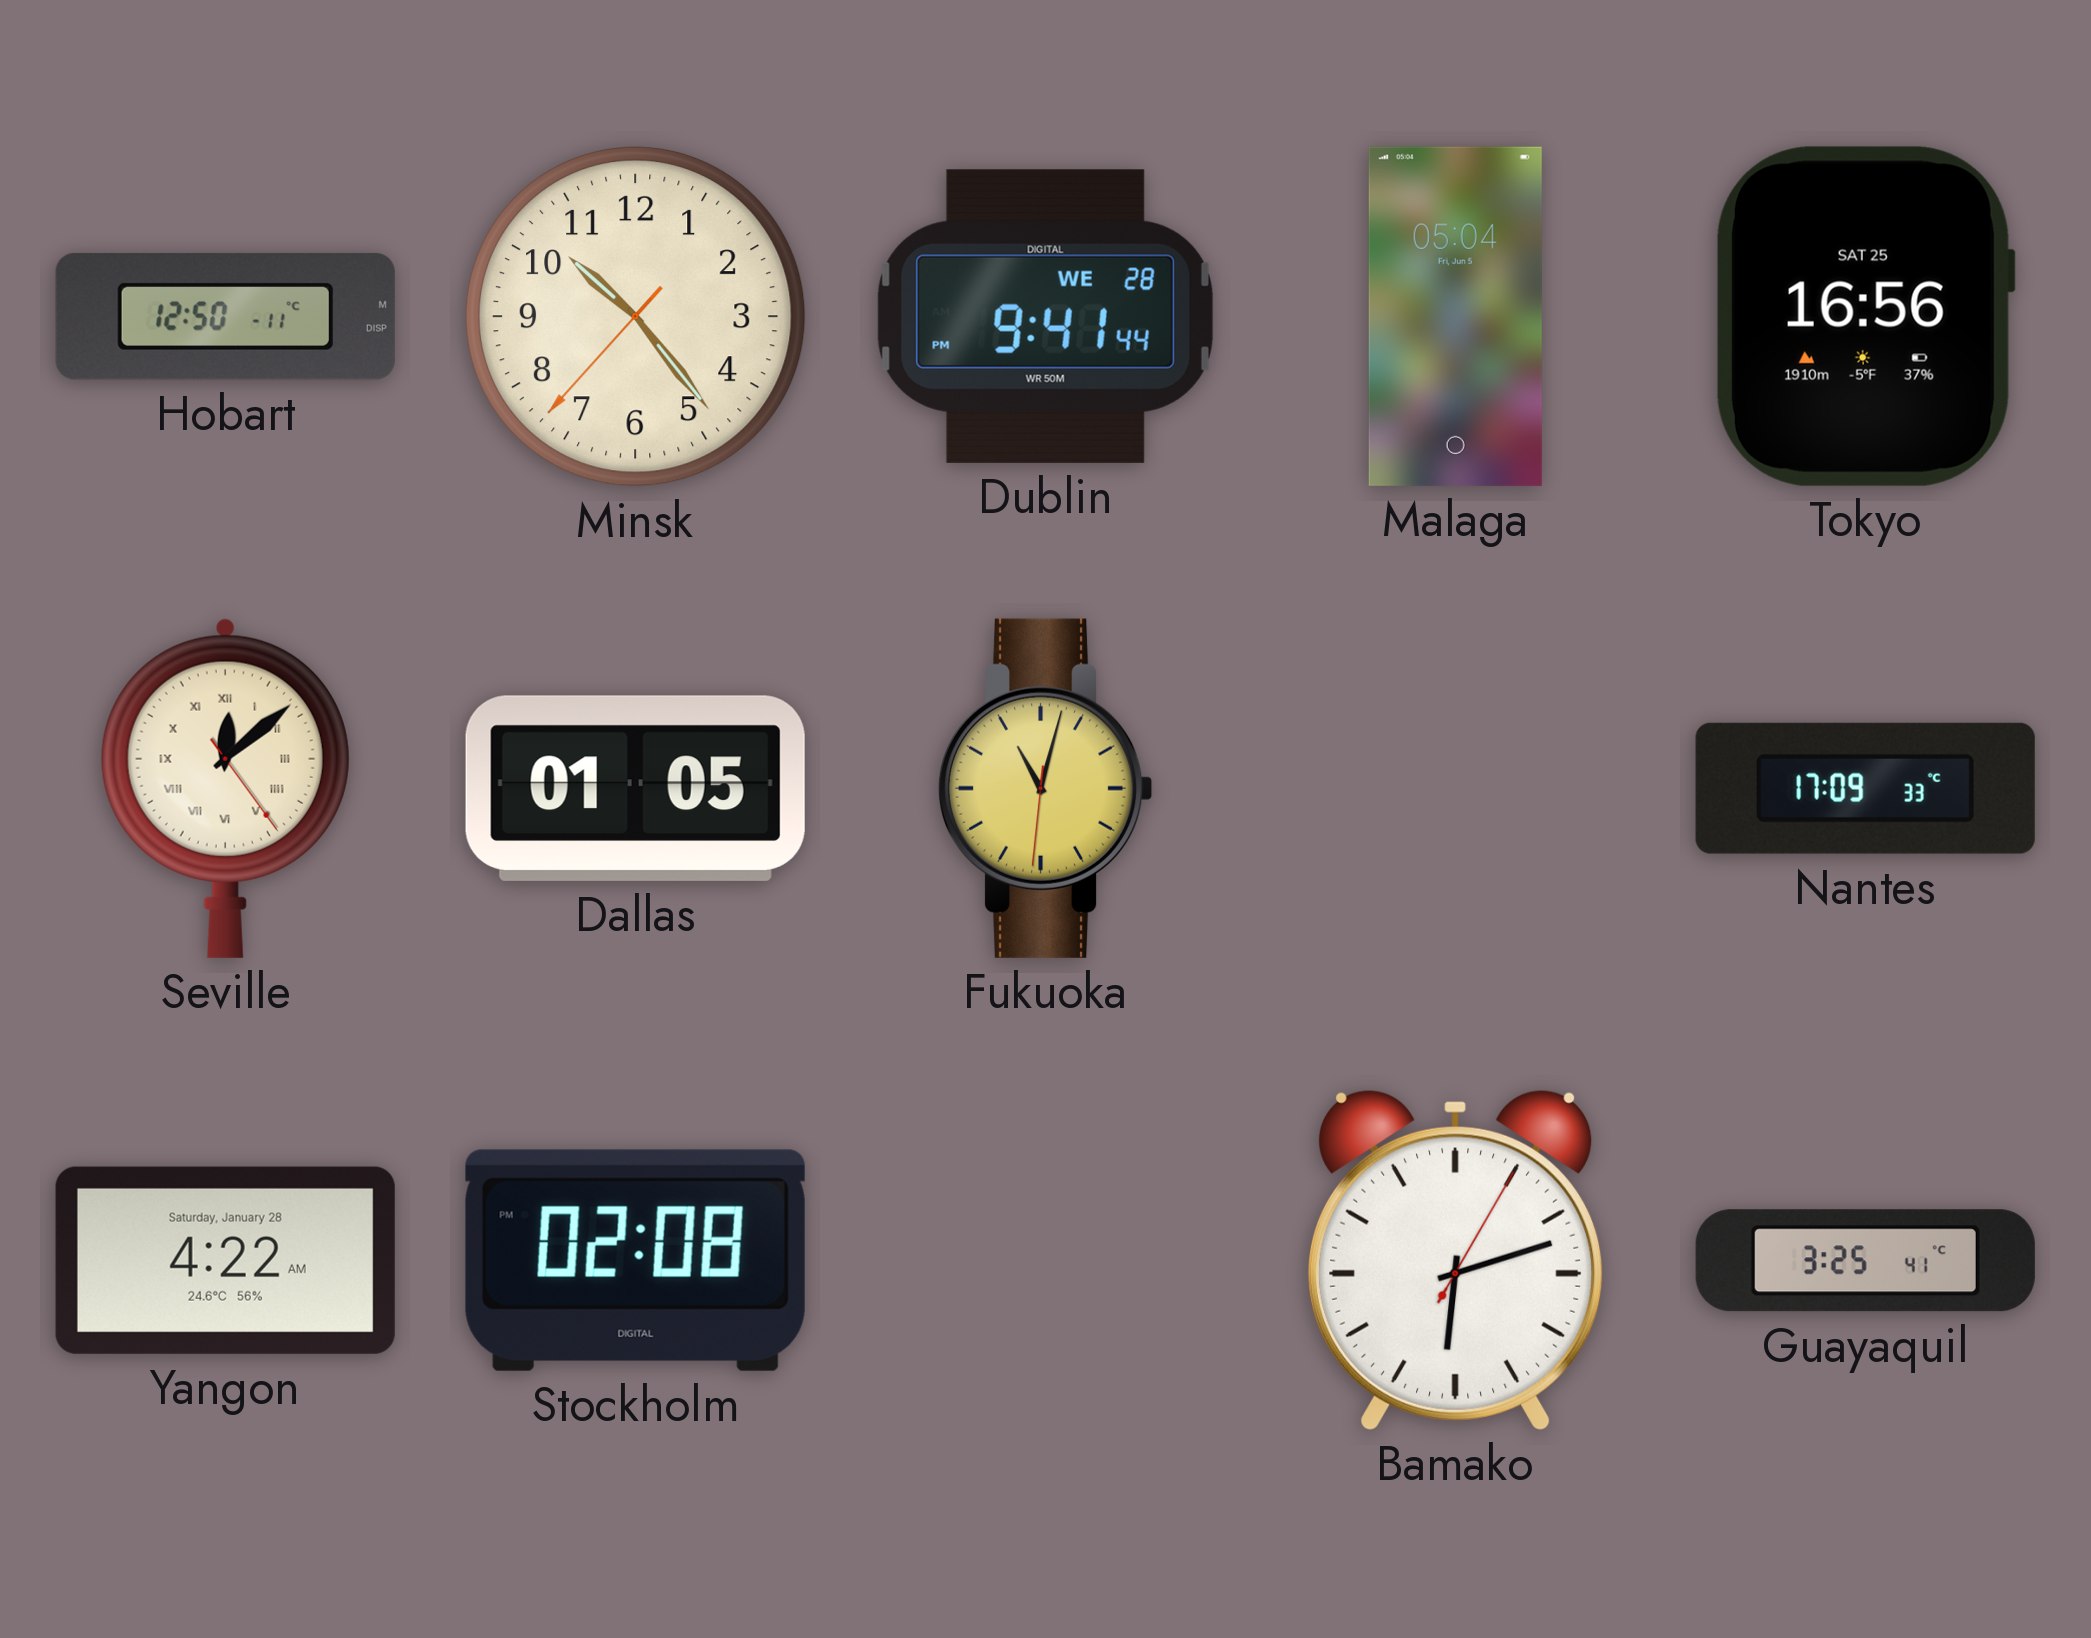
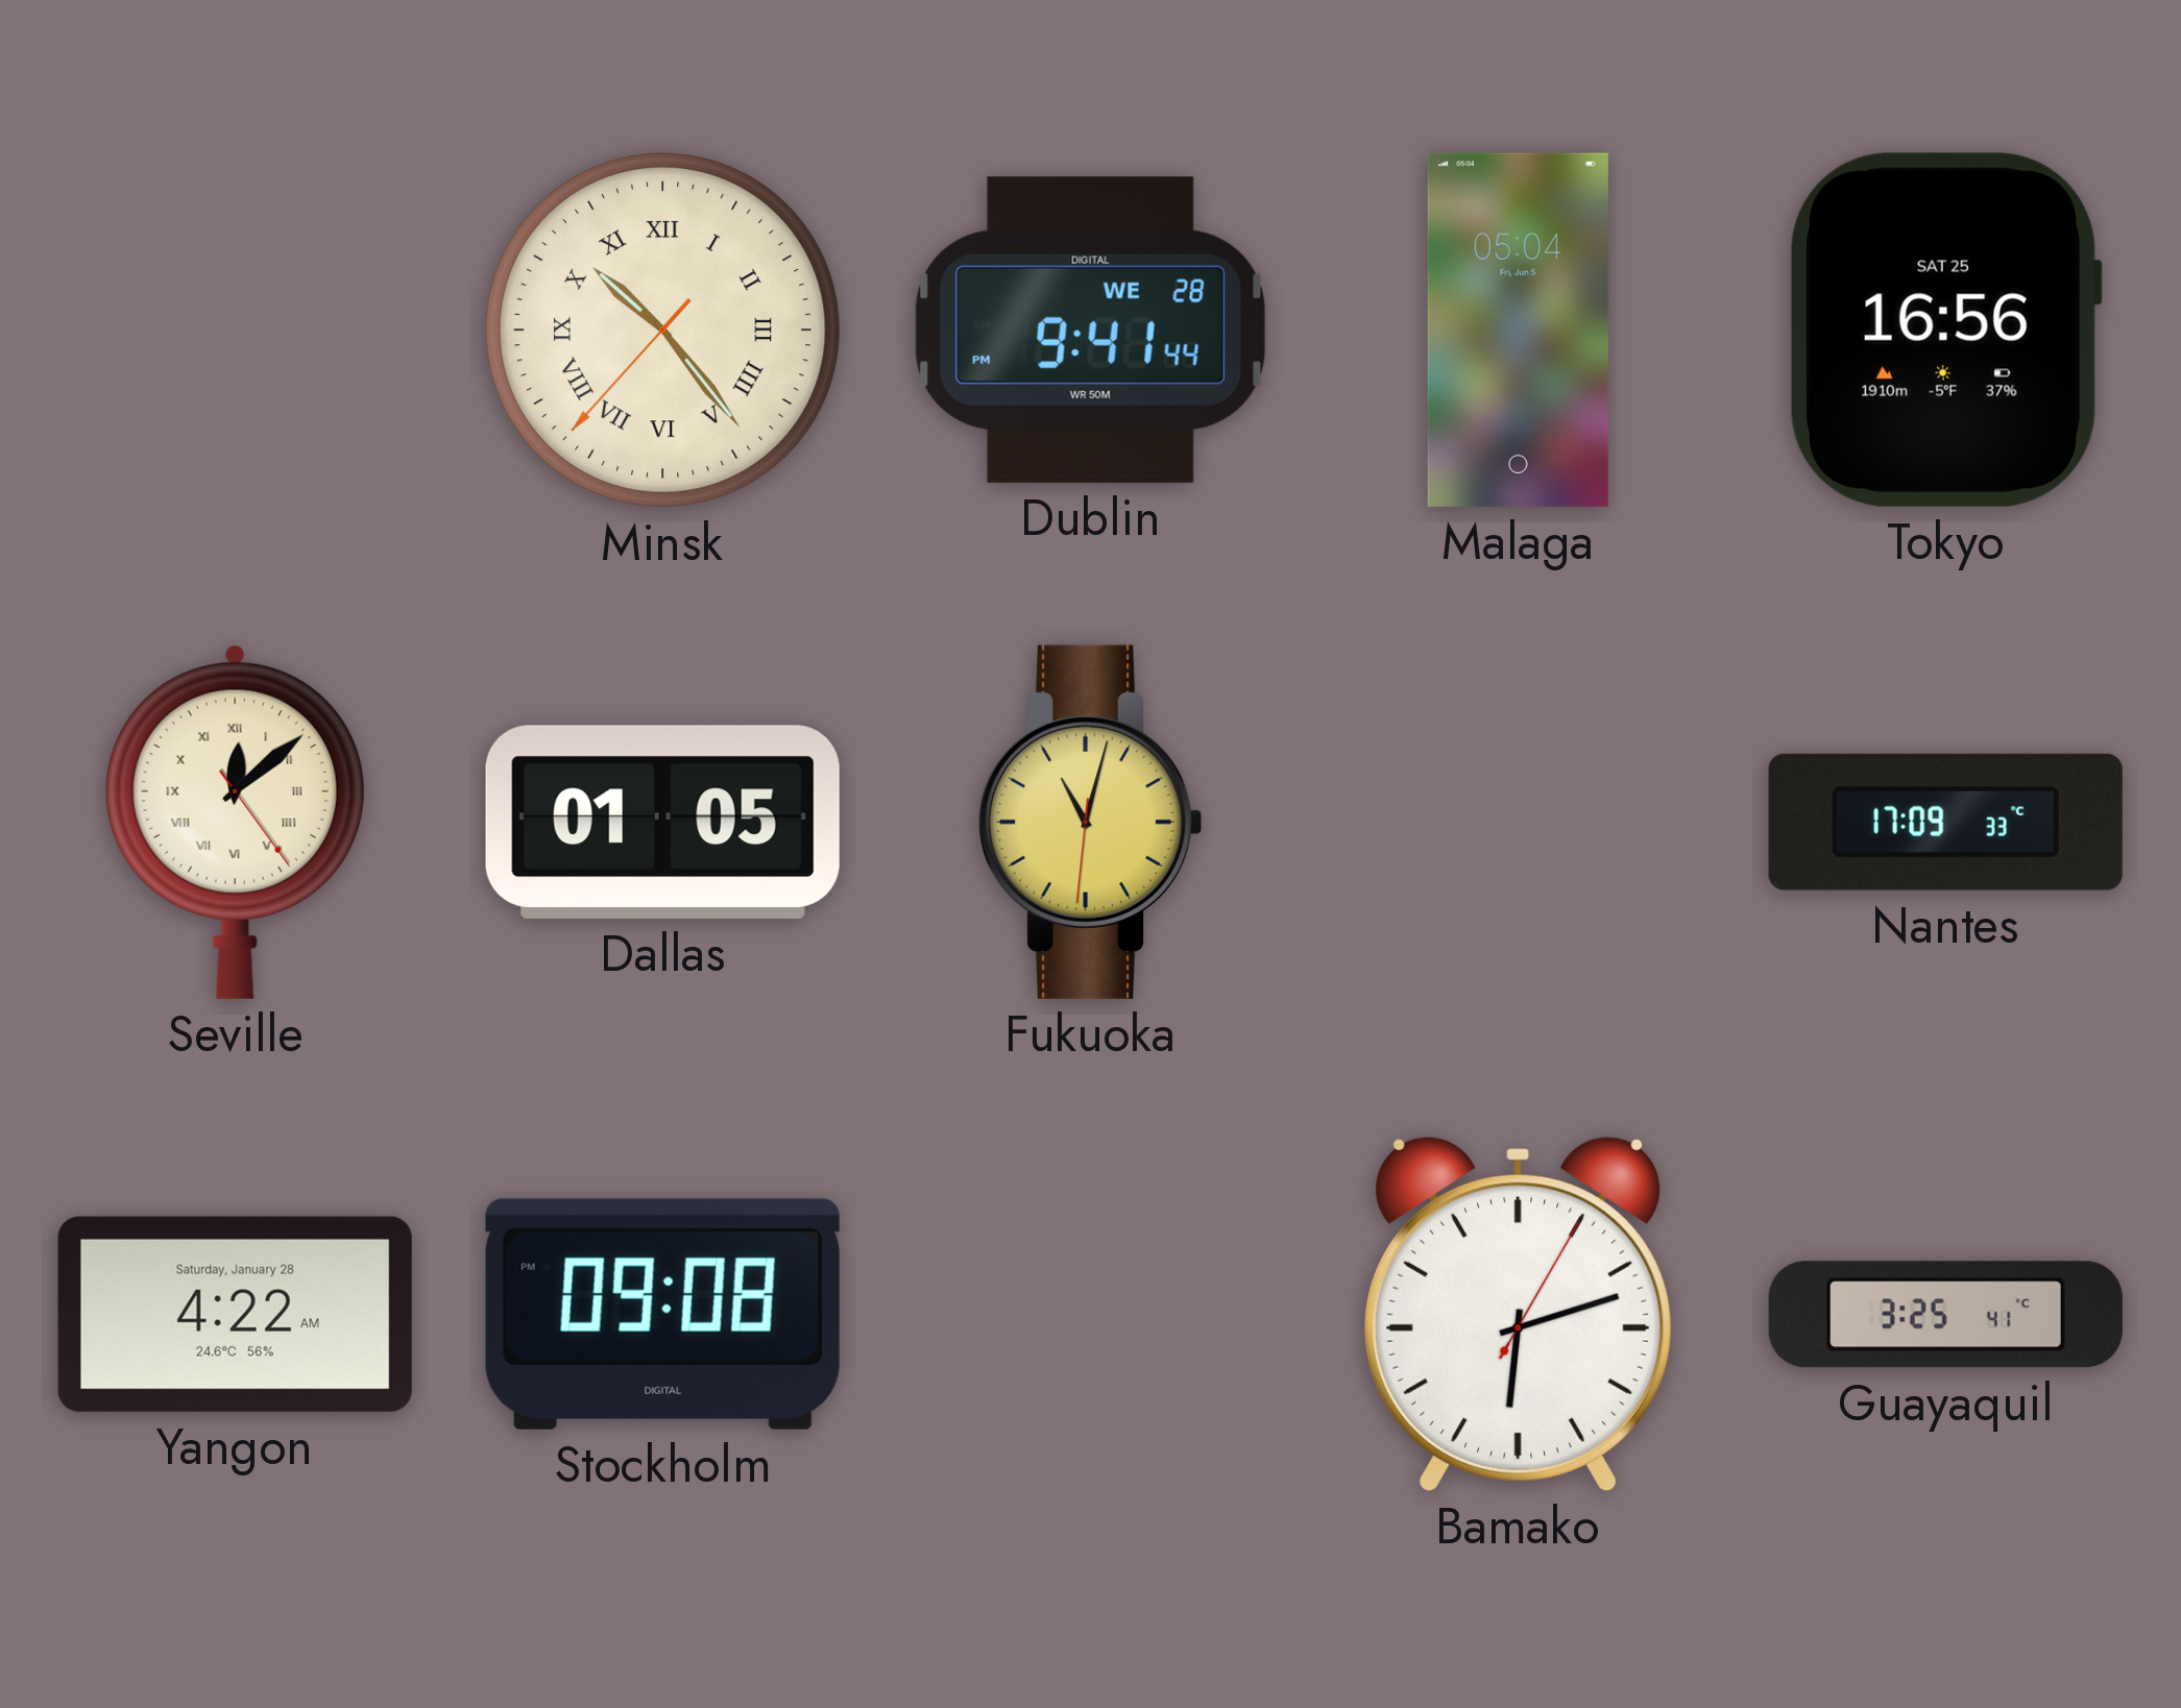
Hobart: 12:50 -> none (225, 316)
Minsk numerals: Arabic -> Roman (663, 331)
Stockholm: 02:08 -> 09:08 (662, 1314)
